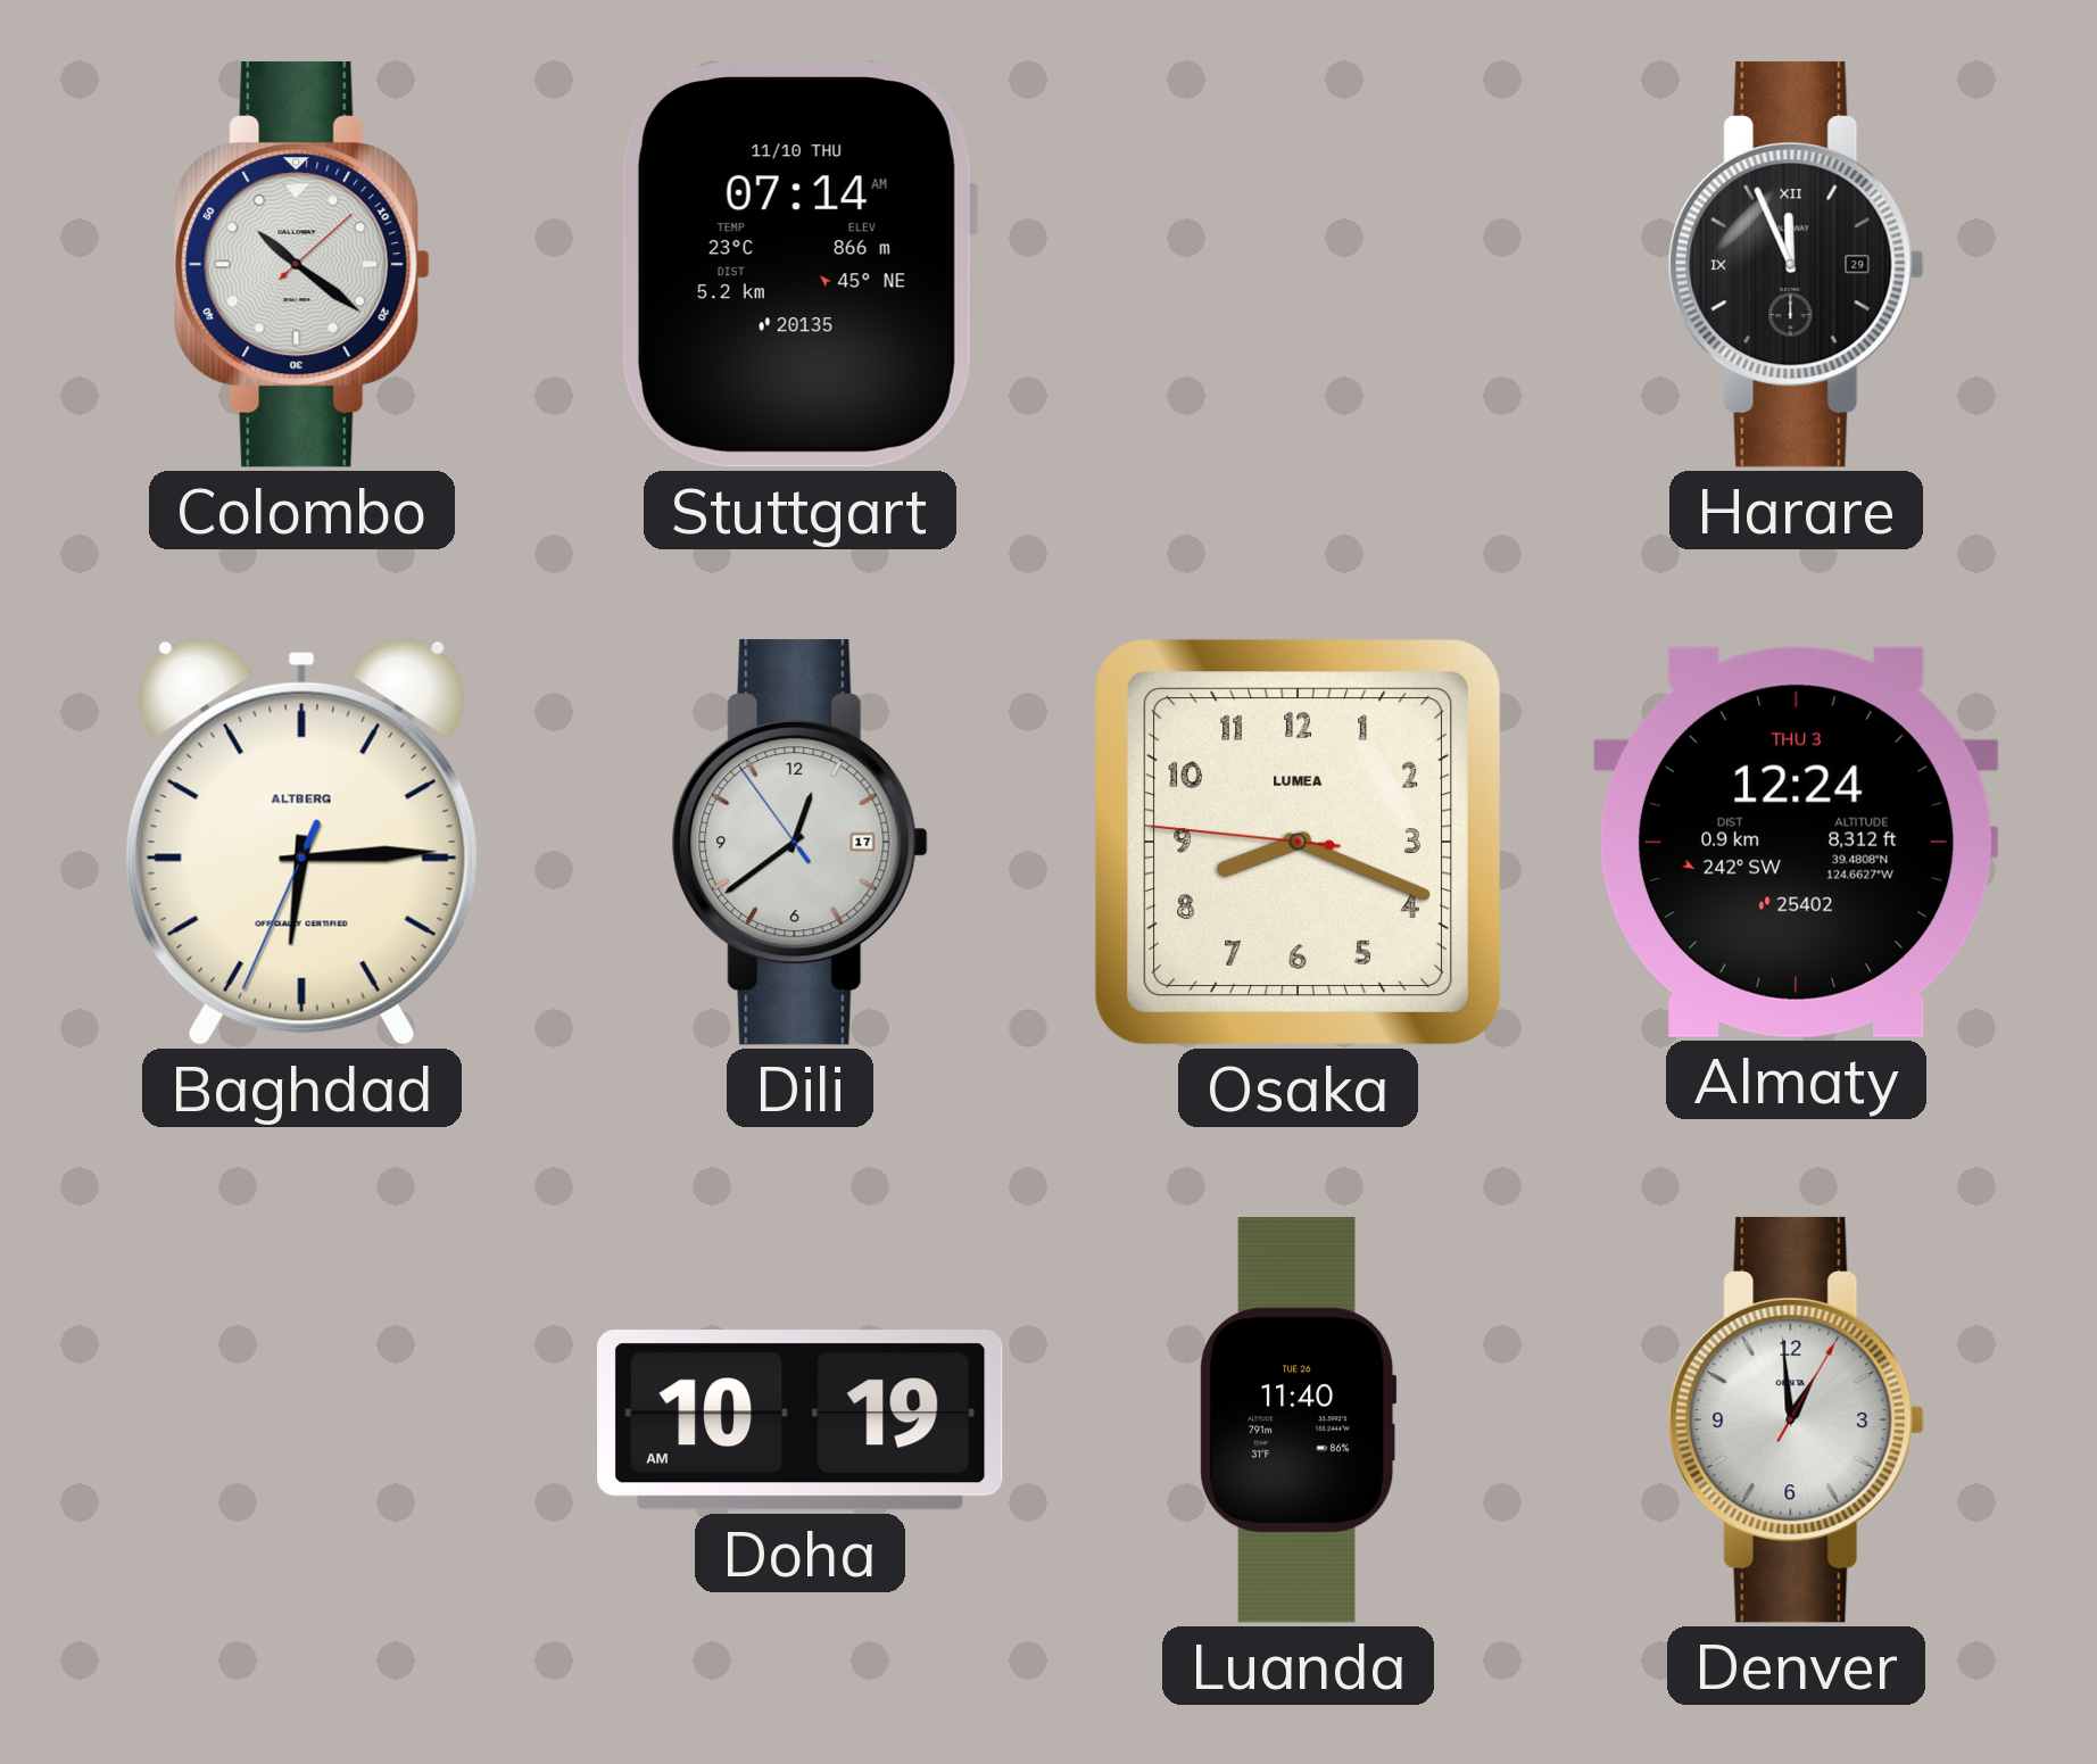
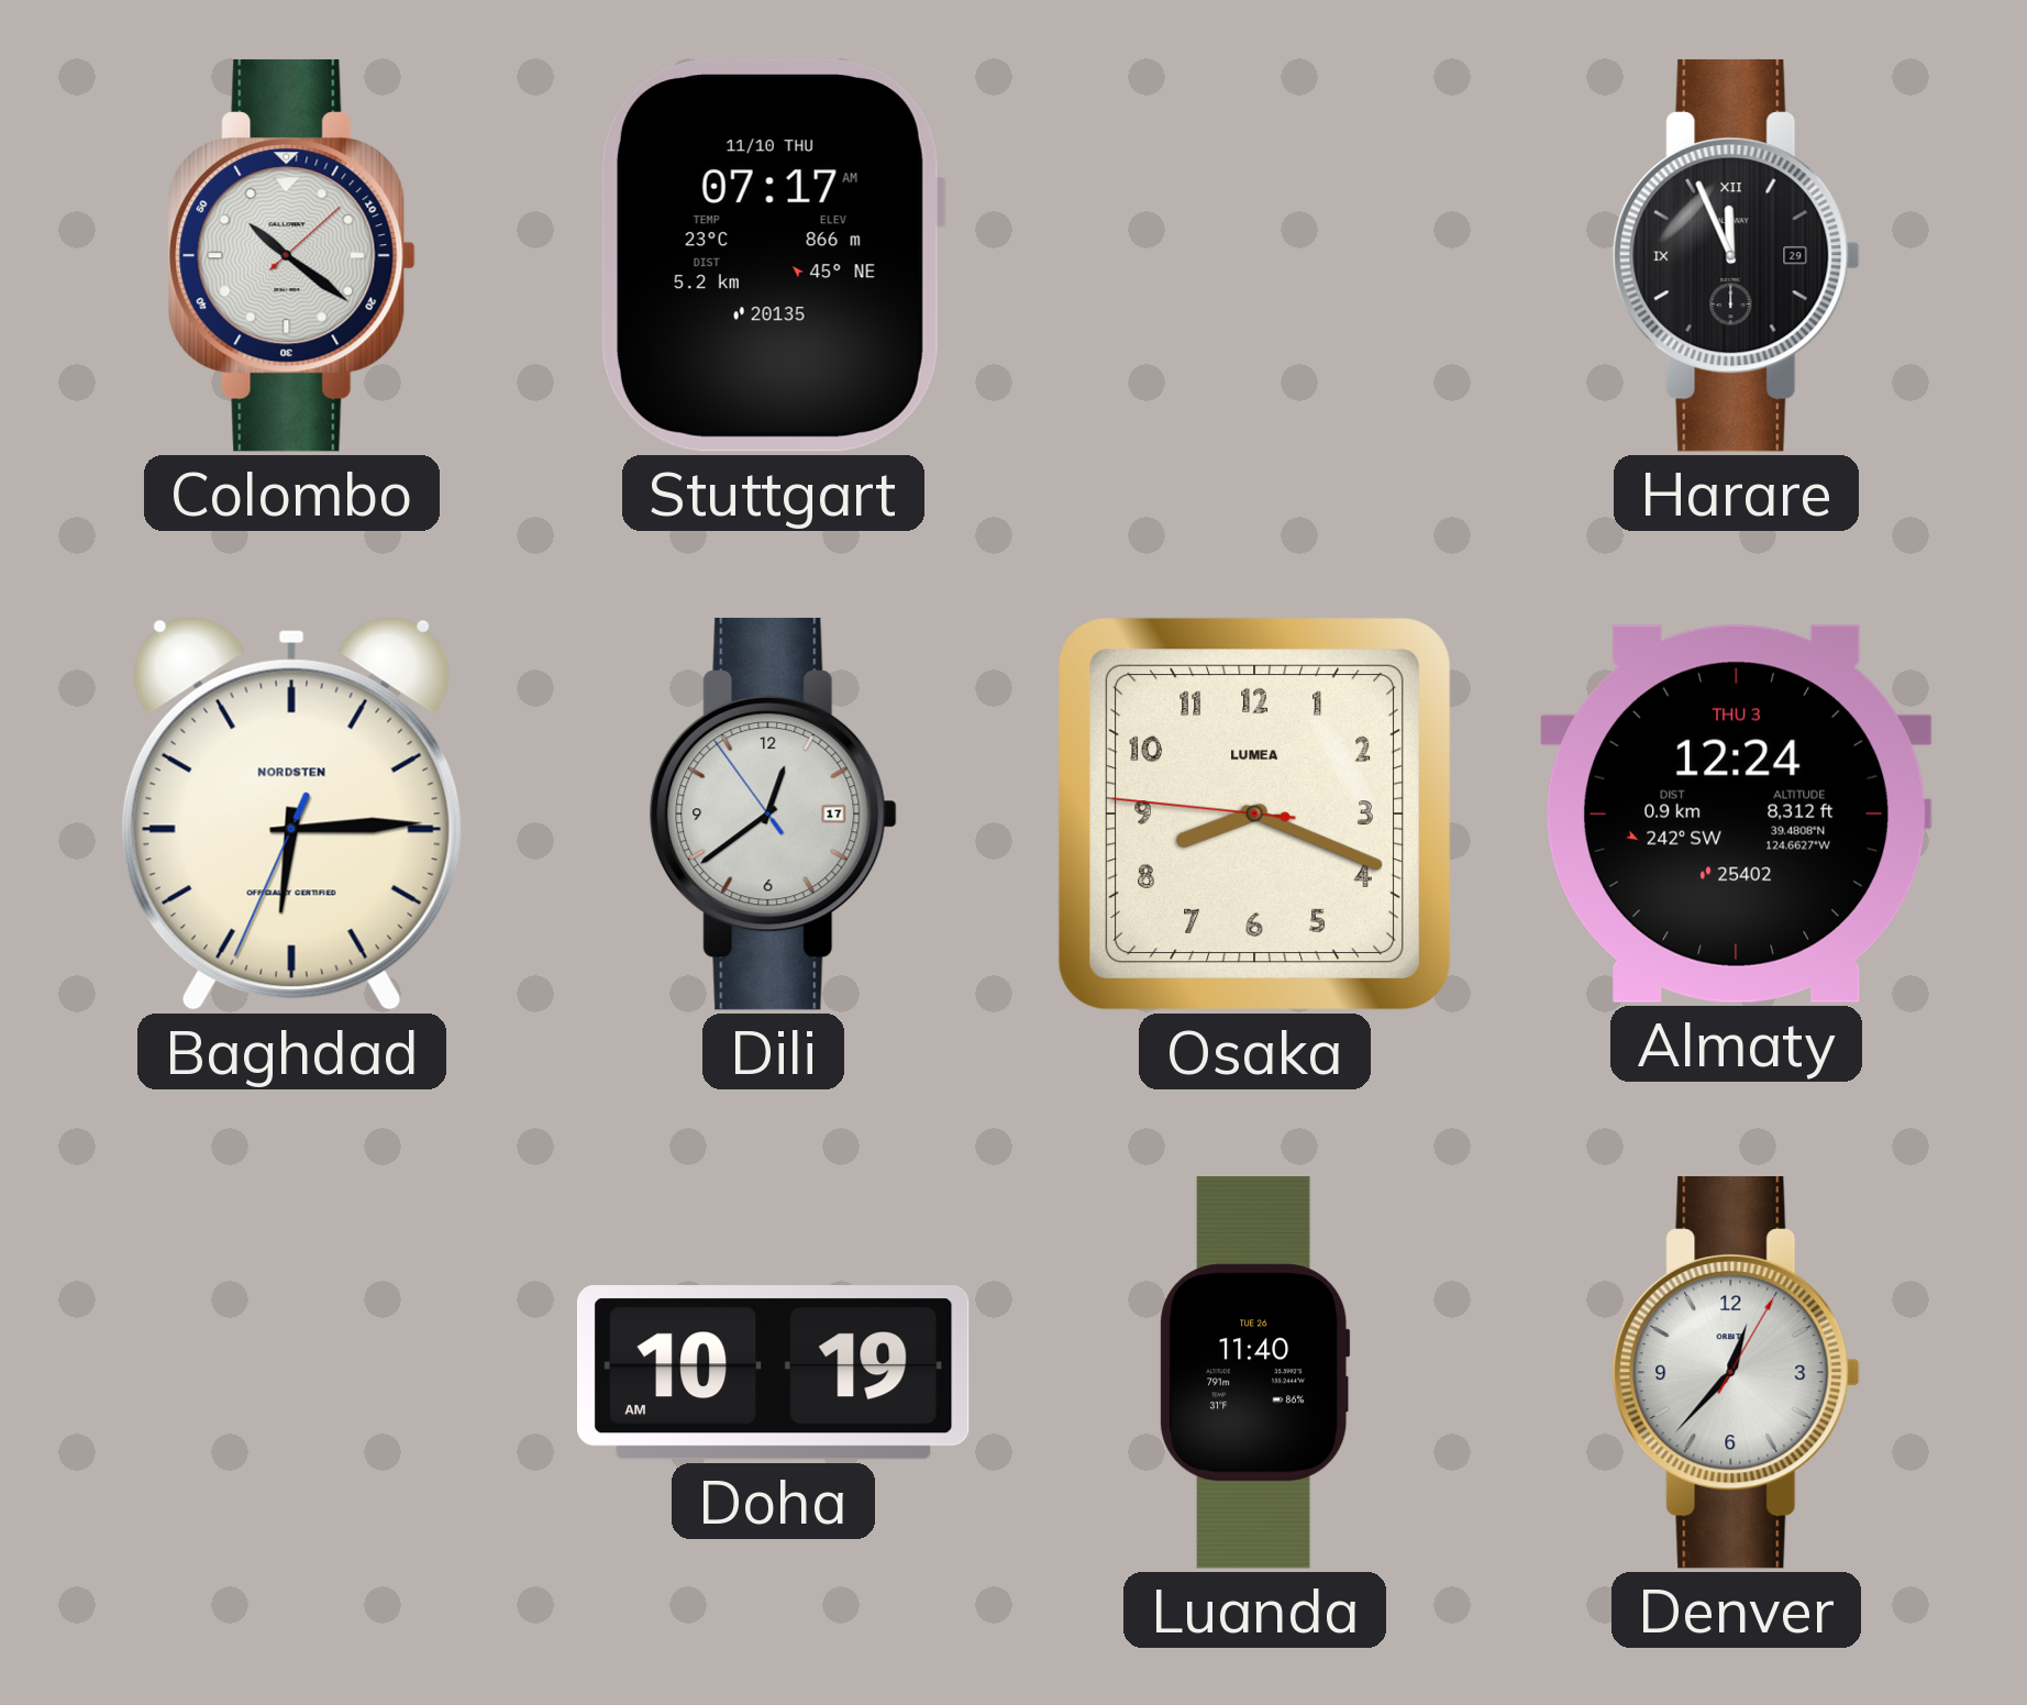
Stuttgart: 07:14 -> 07:17 (773, 255)
Baghdad brand: ALTBERG -> NORDSTEN (291, 813)
Denver: 12:59 -> 12:37 (1736, 1372)
